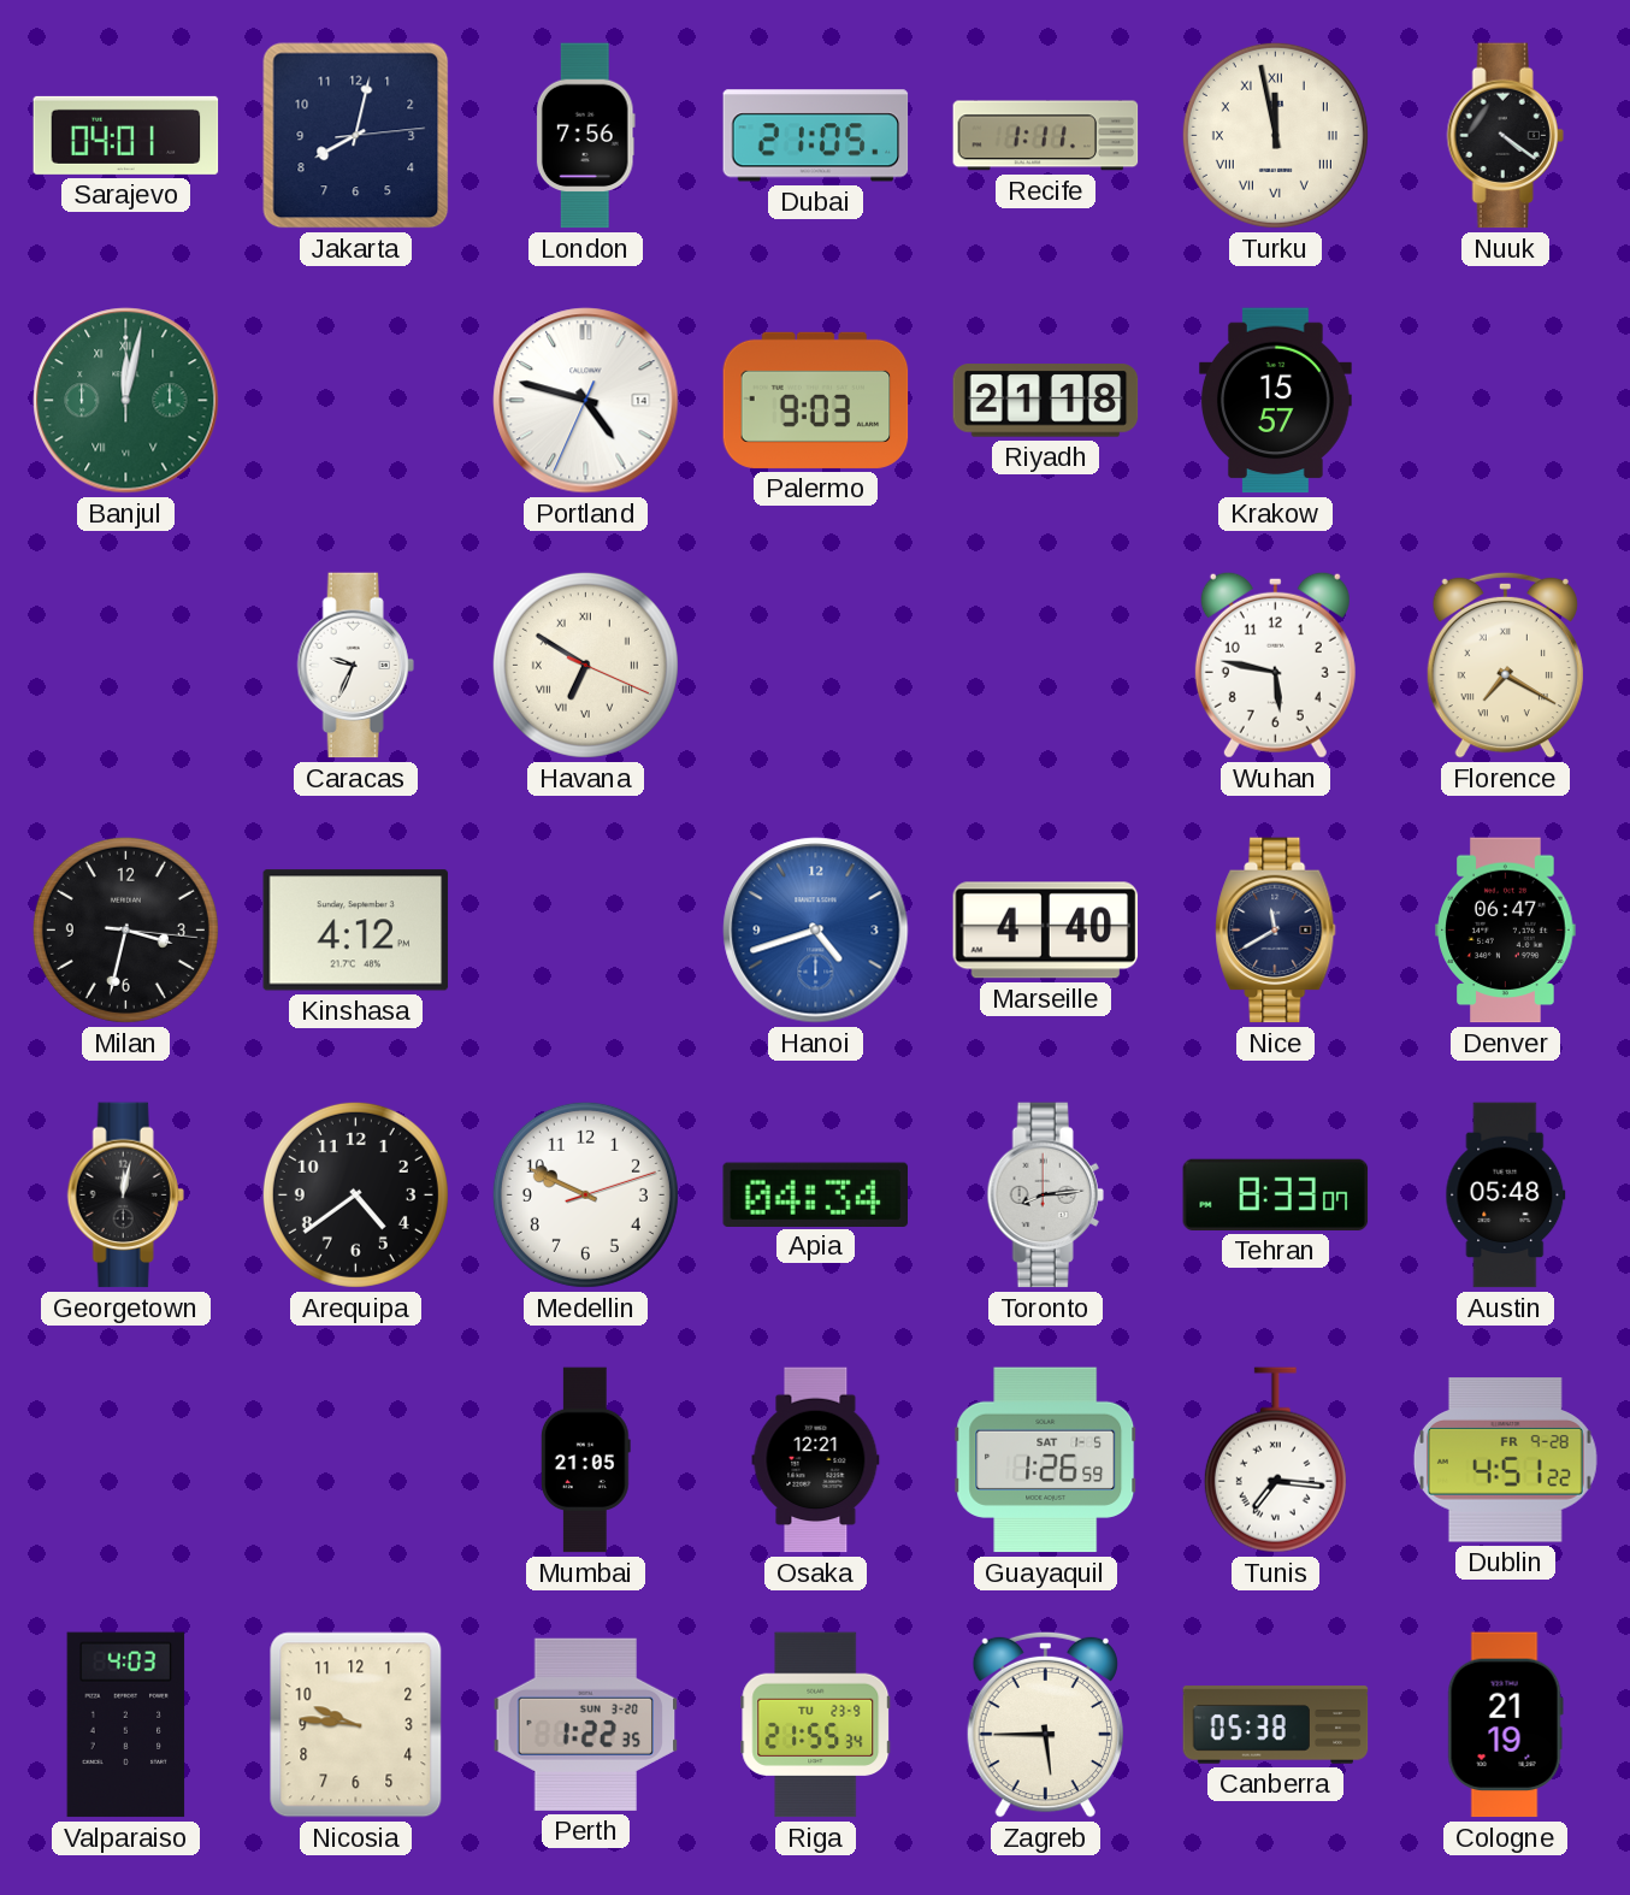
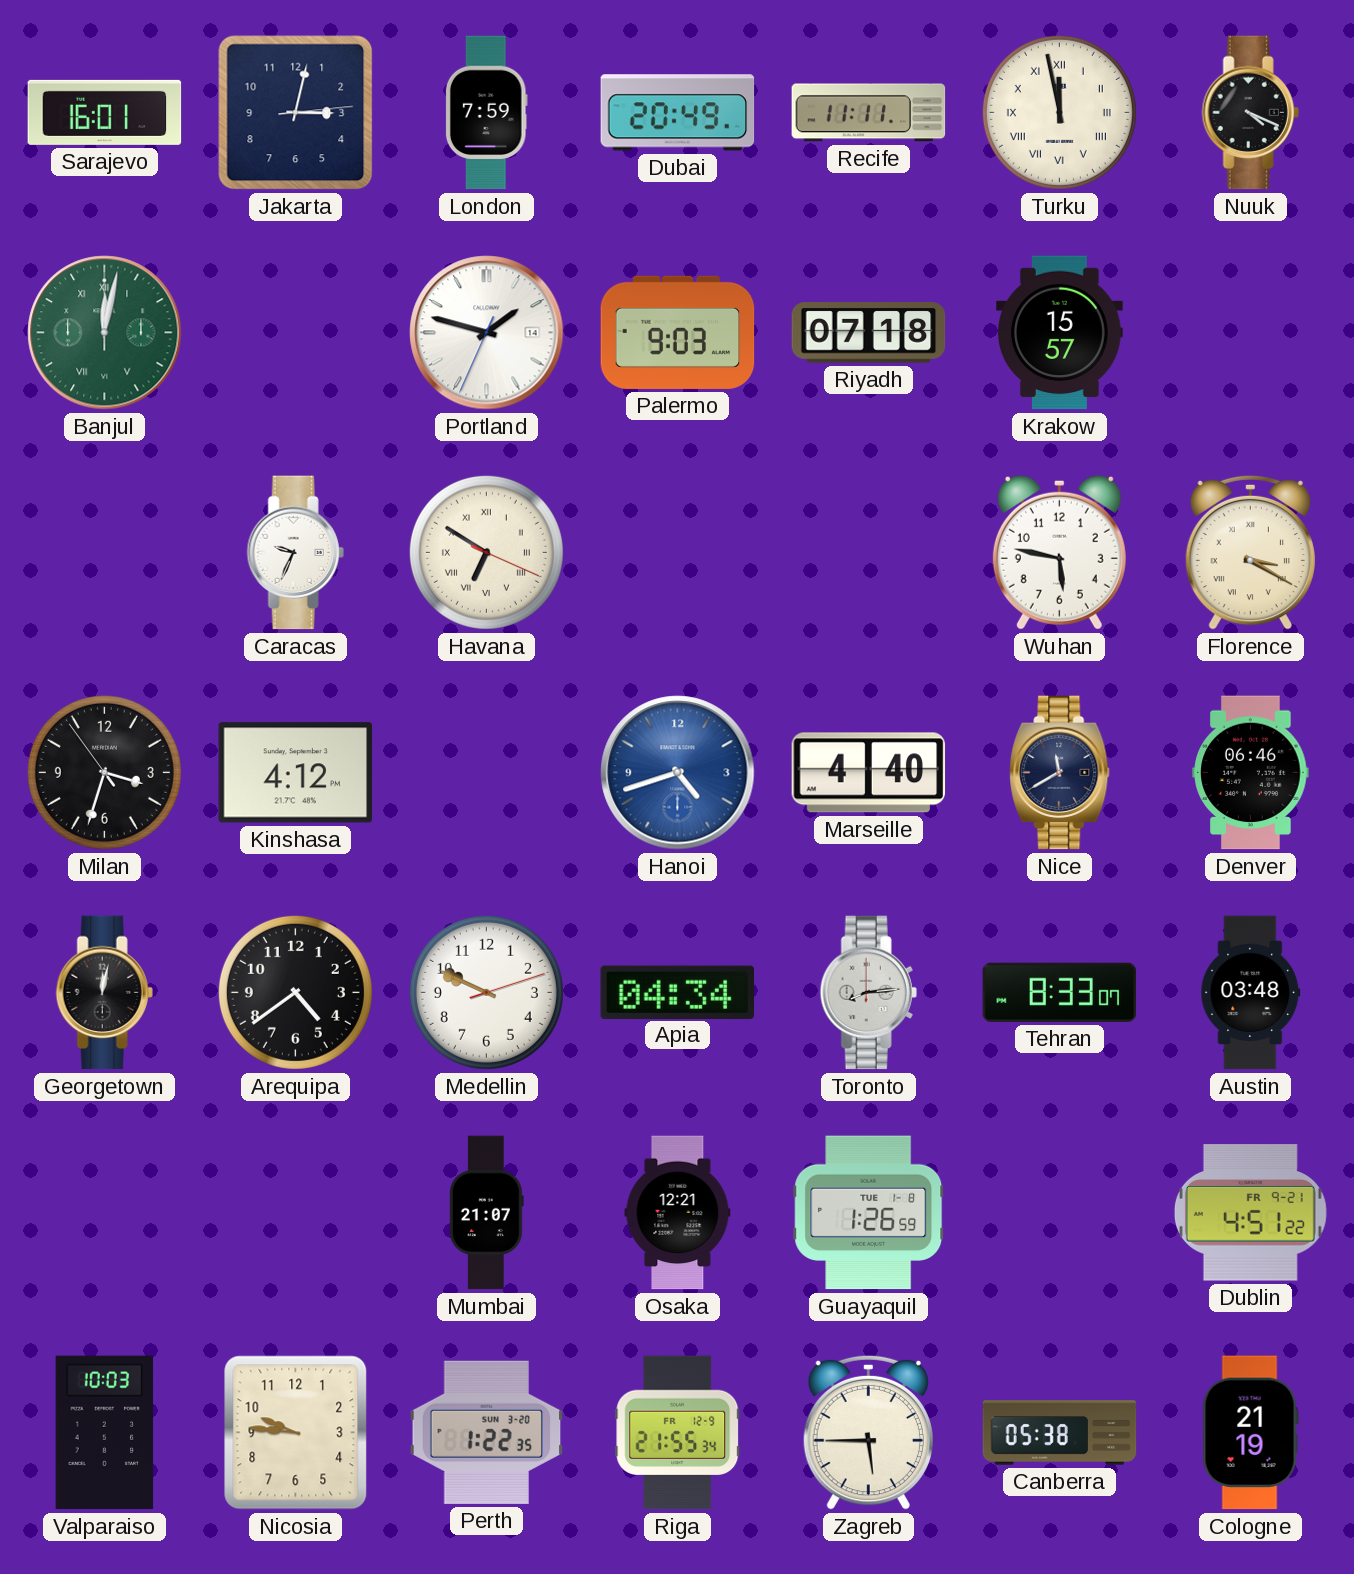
Sarajevo: 04:01 -> 16:01 (105, 112)
Jakarta: 8:02 -> 3:02 (296, 113)
London: 7:56 -> 7:59 (486, 113)
Dubai: 21:05 -> 20:49 (678, 113)
Recife: 1:11 -> 11:11 (869, 113)
Nuuk: 4:21 -> 4:19 (1250, 113)
Portland: 4:47 -> 1:47 (487, 333)
Riyadh: 21:18 -> 07:18 (869, 333)
Florence: 7:20 -> 3:20 (1250, 552)
Milan: 3:32:16 -> 3:32:54 (104, 772)
Denver: 06:47 -> 06:46 (1251, 773)
Austin: 05:48 -> 03:48 (1251, 993)
Mumbai: 21:05 -> 21:07 (486, 1213)
Guayaquil date: SAT 1-5 -> TUE 1-8 (869, 1213)
Tunis: 7:16 -> none (1275, 1460)
Dublin date: FR 9-28 -> FR 9-21 (1250, 1213)
Valparaiso: 4:03 -> 10:03 (105, 1433)
Riga date: TU 23-9 -> FR 12-9 (678, 1433)
